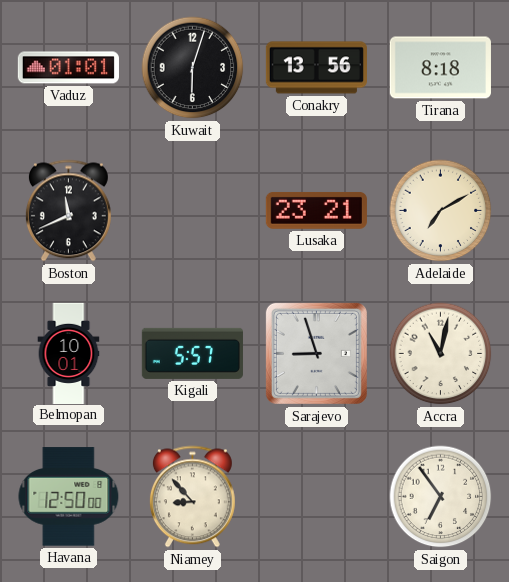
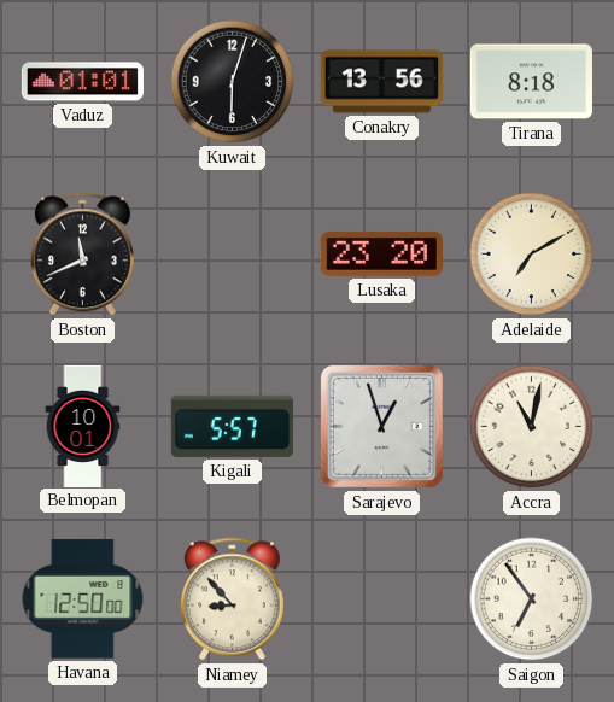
Lusaka: 23:21 -> 23:20 (381, 253)
Sarajevo: 8:57 -> 12:57 (381, 426)
